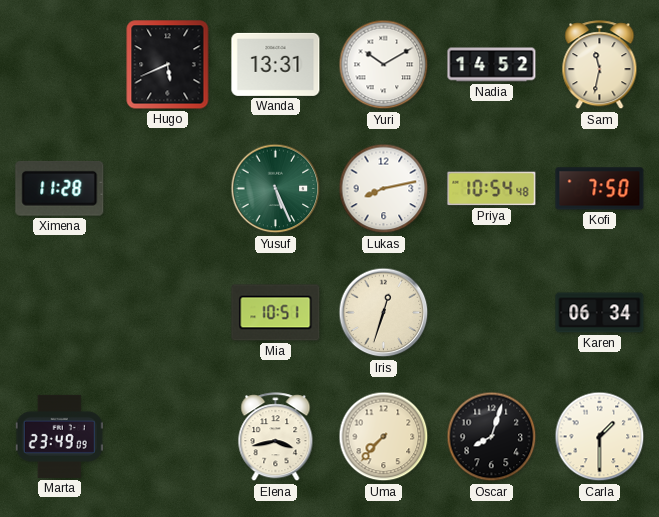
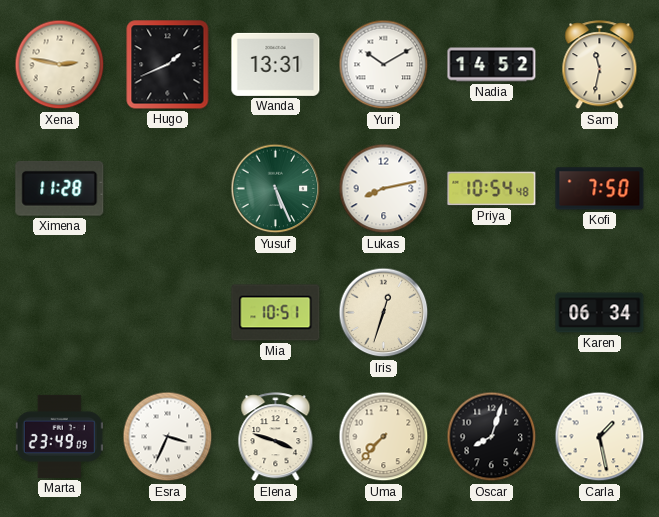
Xena: none -> 2:47 (60, 65)
Hugo: 5:41 -> 1:41 (168, 65)
Esra: none -> 3:34 (168, 437)
Elena: 3:43 -> 3:48 (276, 437)
Carla: 1:30 -> 1:28 (600, 437)
